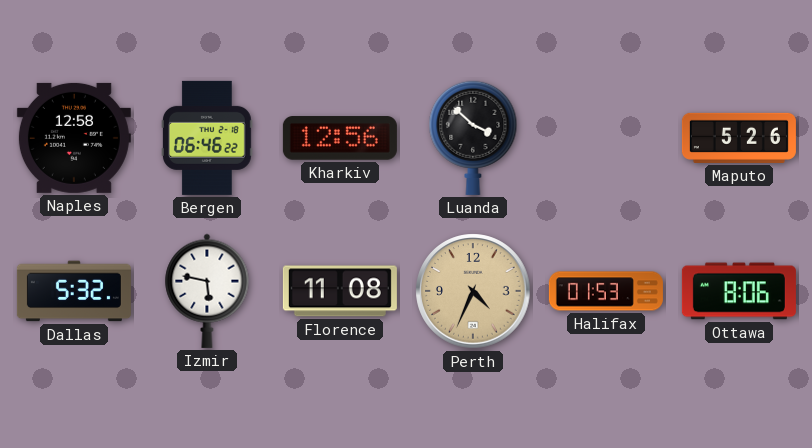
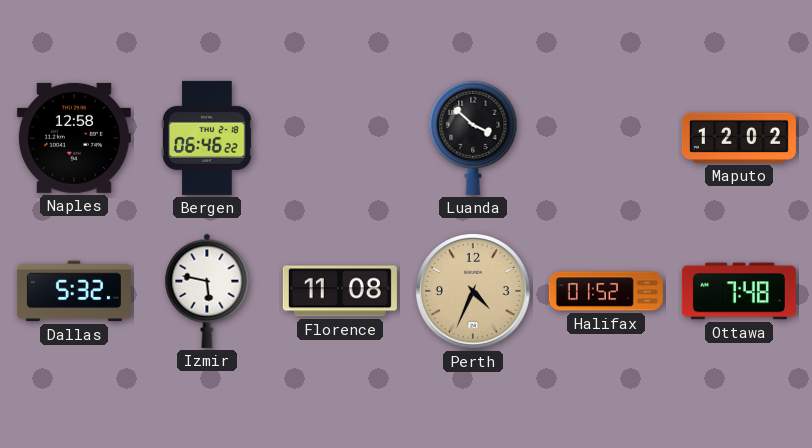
Kharkiv: 12:56 -> none (340, 138)
Maputo: 5:26 -> 12:02 (739, 138)
Halifax: 01:53 -> 01:52 (606, 291)
Ottawa: 8:06 -> 7:48 (739, 291)
